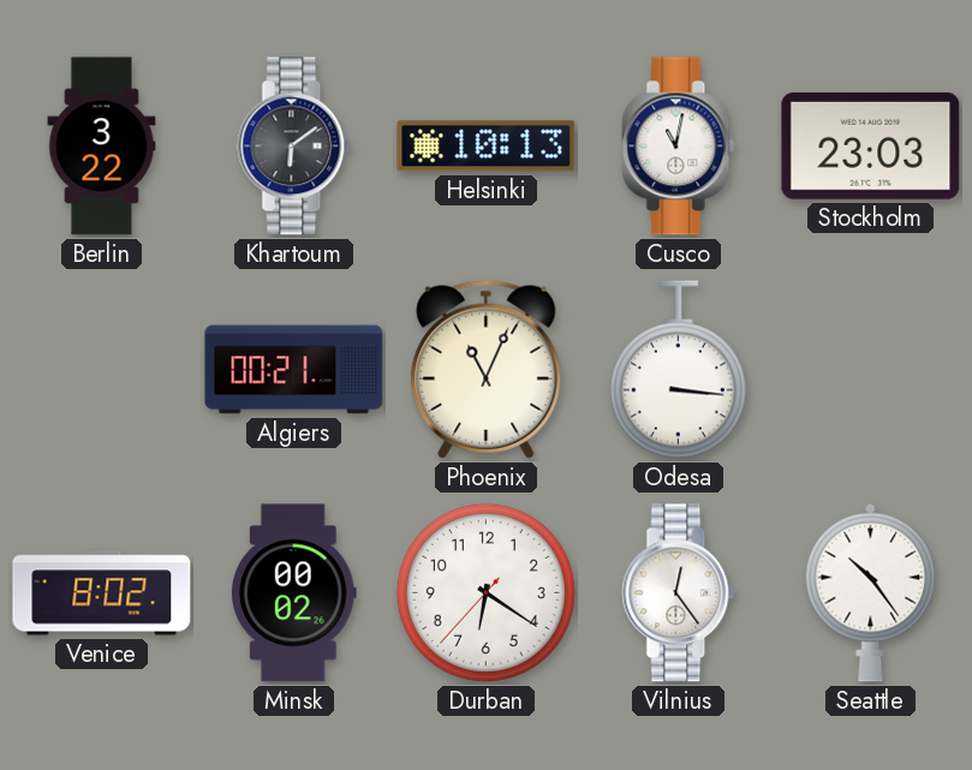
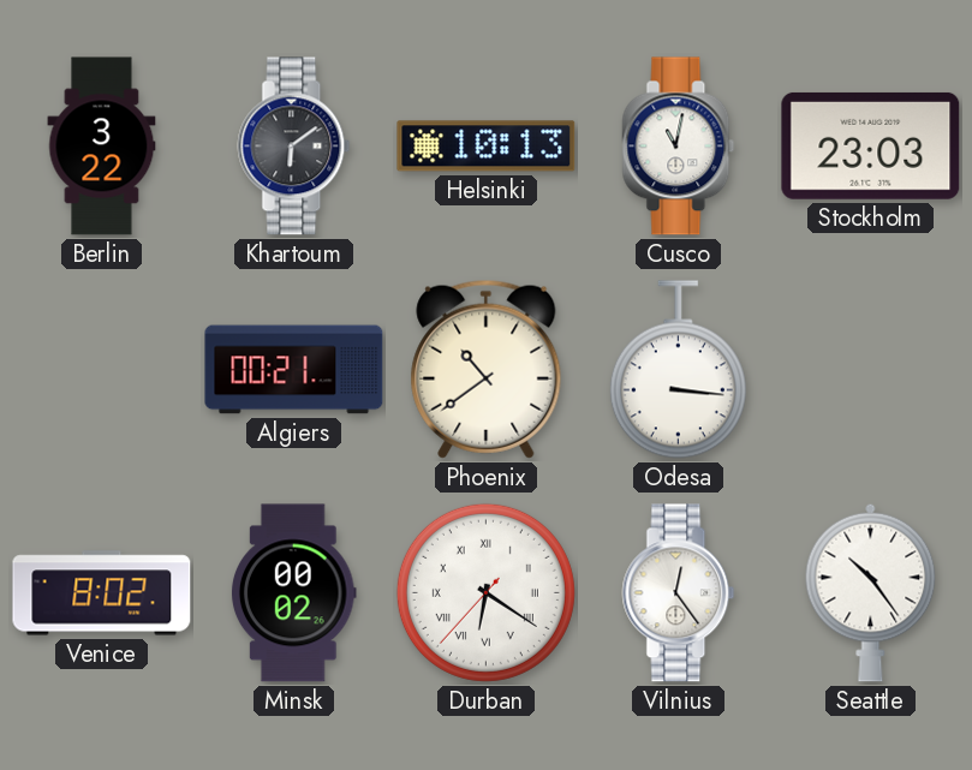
Phoenix: 11:04 -> 10:39 (487, 369)
Durban numerals: Arabic -> Roman (485, 592)
